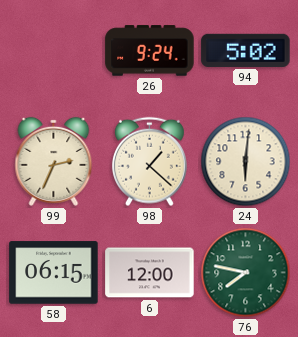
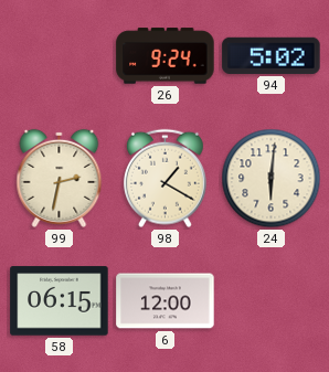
99: 2:34 -> 2:32 (60, 178)
98: 1:22 -> 1:20 (164, 179)
76: 7:47 -> none (246, 273)
